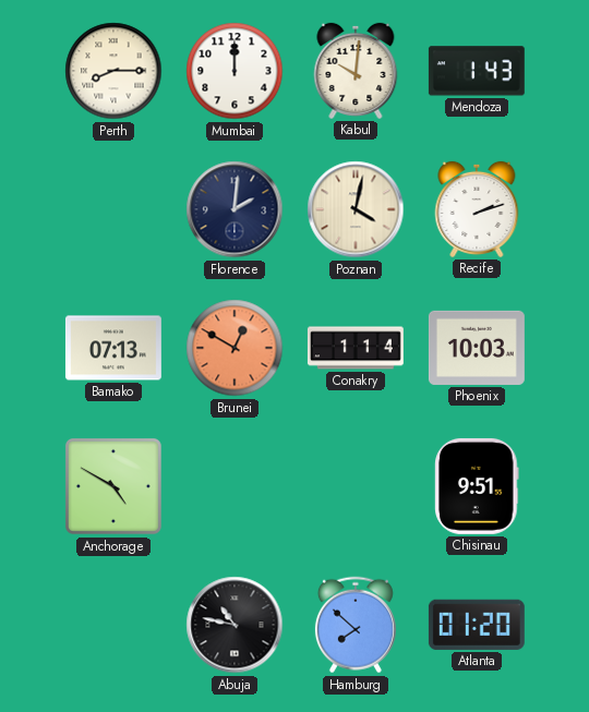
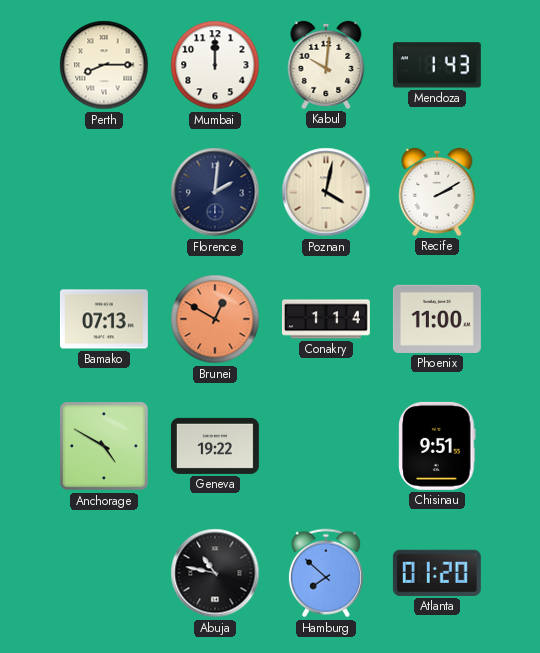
Recife: 2:12 -> 2:10 (437, 192)
Phoenix: 10:03 -> 11:00 (437, 319)
Geneva: none -> 19:22 (215, 446)
